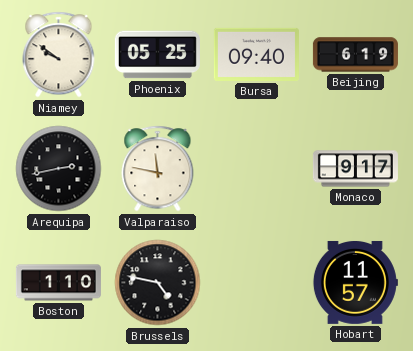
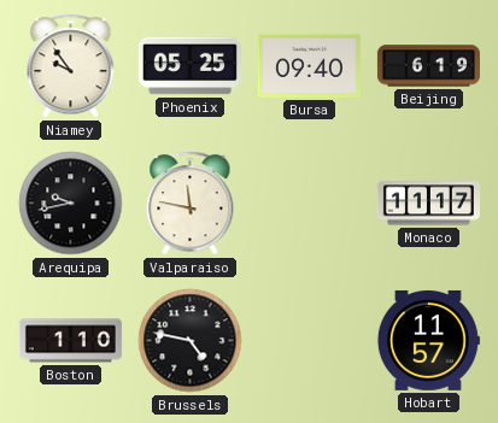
Niamey: 9:51 -> 9:54 (71, 66)
Arequipa: 2:43 -> 9:43 (71, 204)
Monaco: 9:17 -> 11:17 (428, 204)
